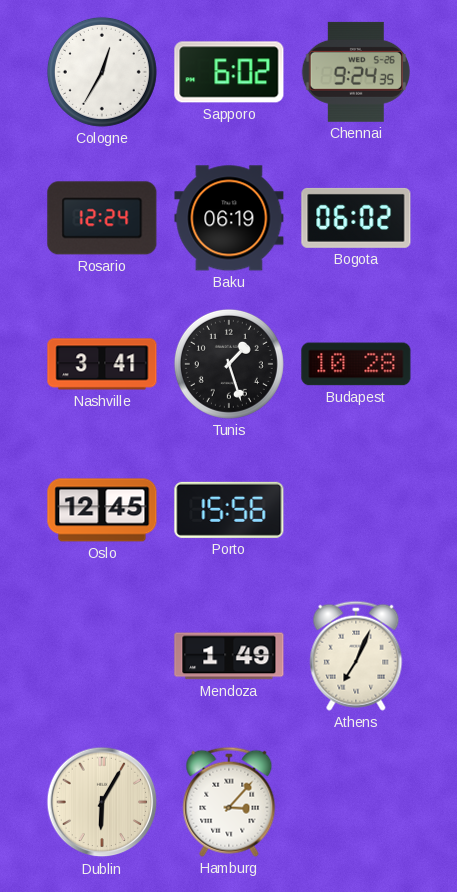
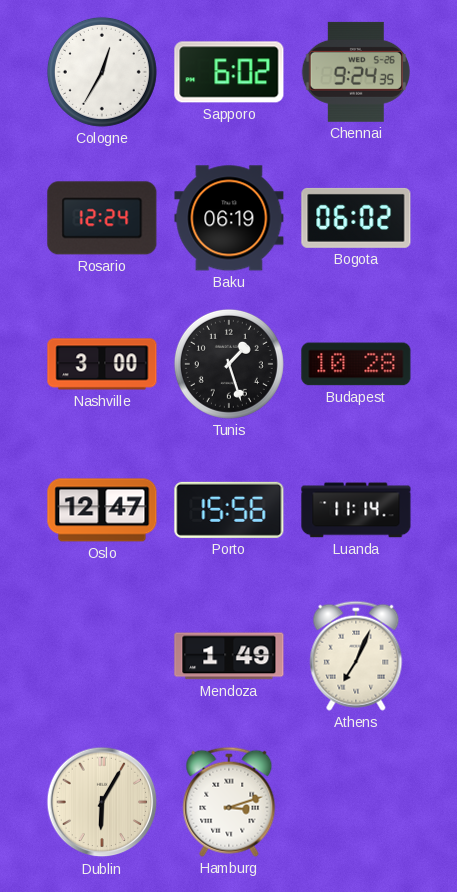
Nashville: 3:41 -> 3:00 (102, 364)
Oslo: 12:45 -> 12:47 (102, 510)
Luanda: none -> 11:14 (356, 510)
Hamburg: 3:07 -> 3:12 (229, 802)
